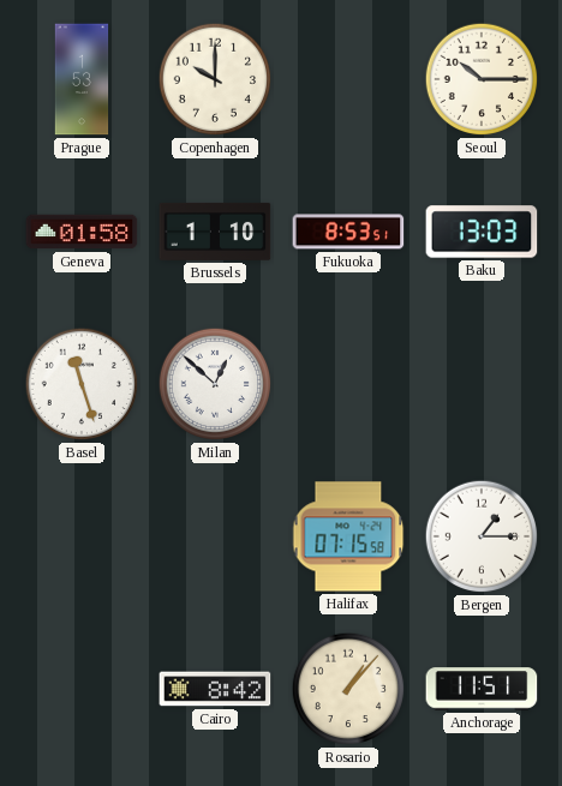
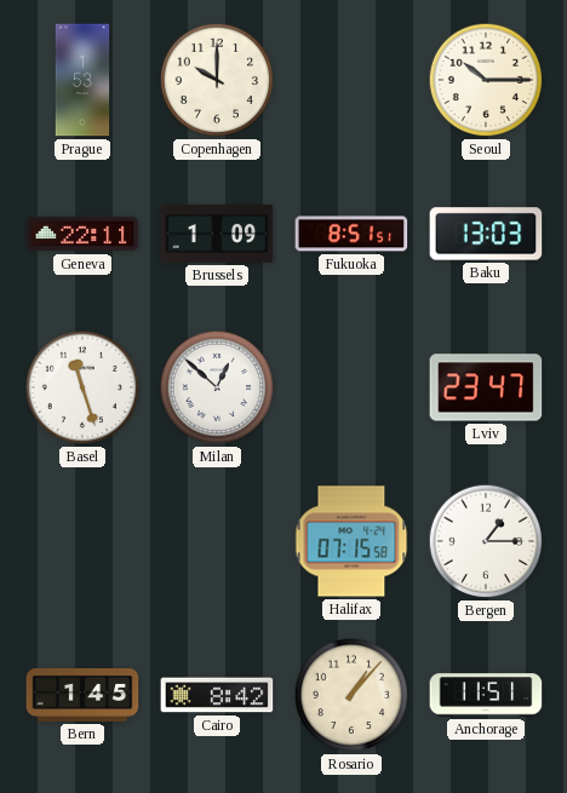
Geneva: 01:58 -> 22:11 (82, 234)
Brussels: 1:10 -> 1:09 (217, 234)
Fukuoka: 8:53 -> 8:51 (351, 234)
Lviv: none -> 23:47 (486, 387)
Bern: none -> 1:45 (82, 695)
